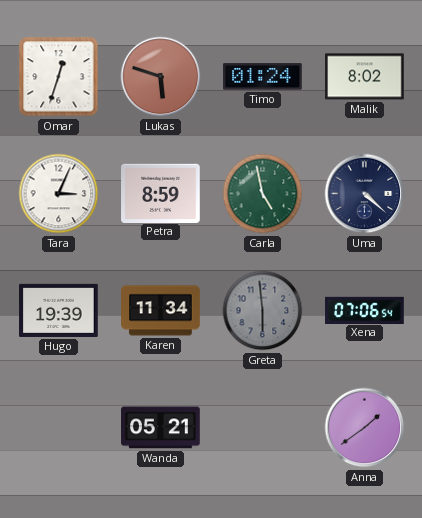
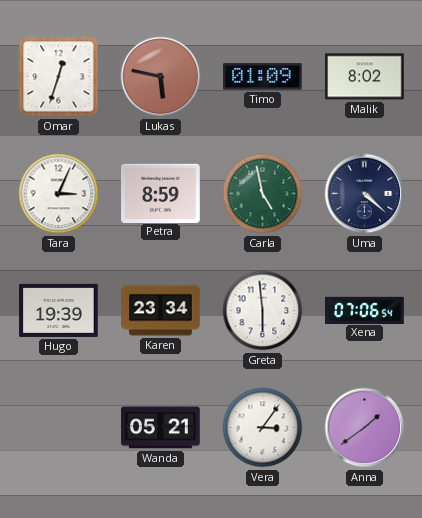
Lukas: 5:48 -> 5:47 (161, 77)
Timo: 01:24 -> 01:09 (263, 77)
Karen: 11:34 -> 23:34 (161, 311)
Greta dial: grey -> white (263, 311)
Vera: none -> 3:06 (263, 428)
